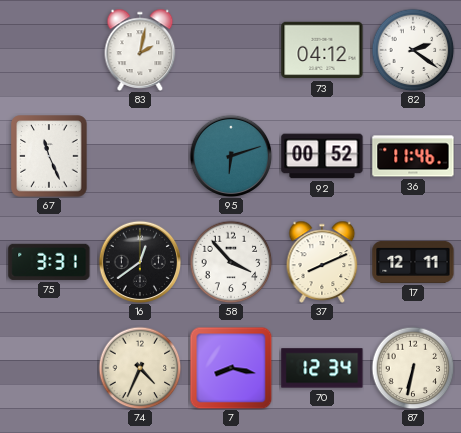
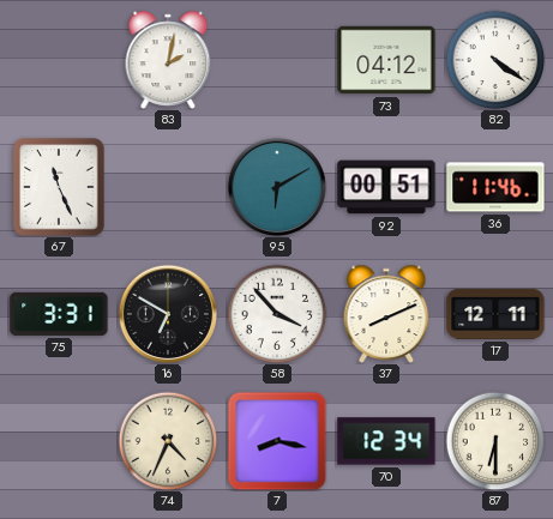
82: 2:21 -> 4:21 (495, 60)
95: 6:12 -> 6:10 (277, 187)
92: 00:52 -> 00:51 (386, 187)
16: 12:39 -> 6:50 (168, 314)
87: 6:32 -> 6:30 (495, 441)
